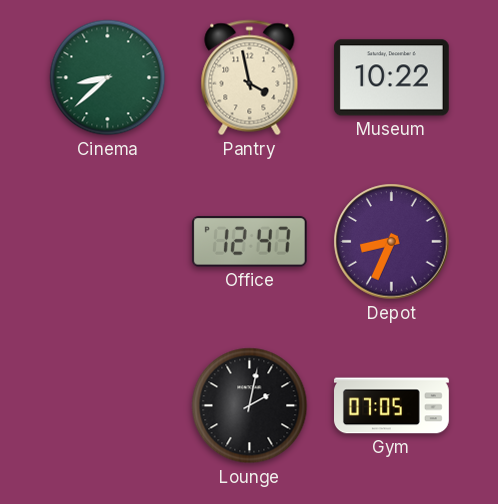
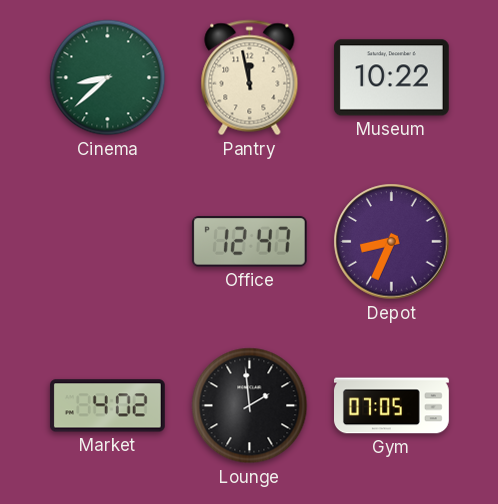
Pantry: 3:58 -> 11:58 (250, 78)
Market: none -> 4:02 (107, 406)
Lounge: 2:02 -> 1:59 (250, 406)
